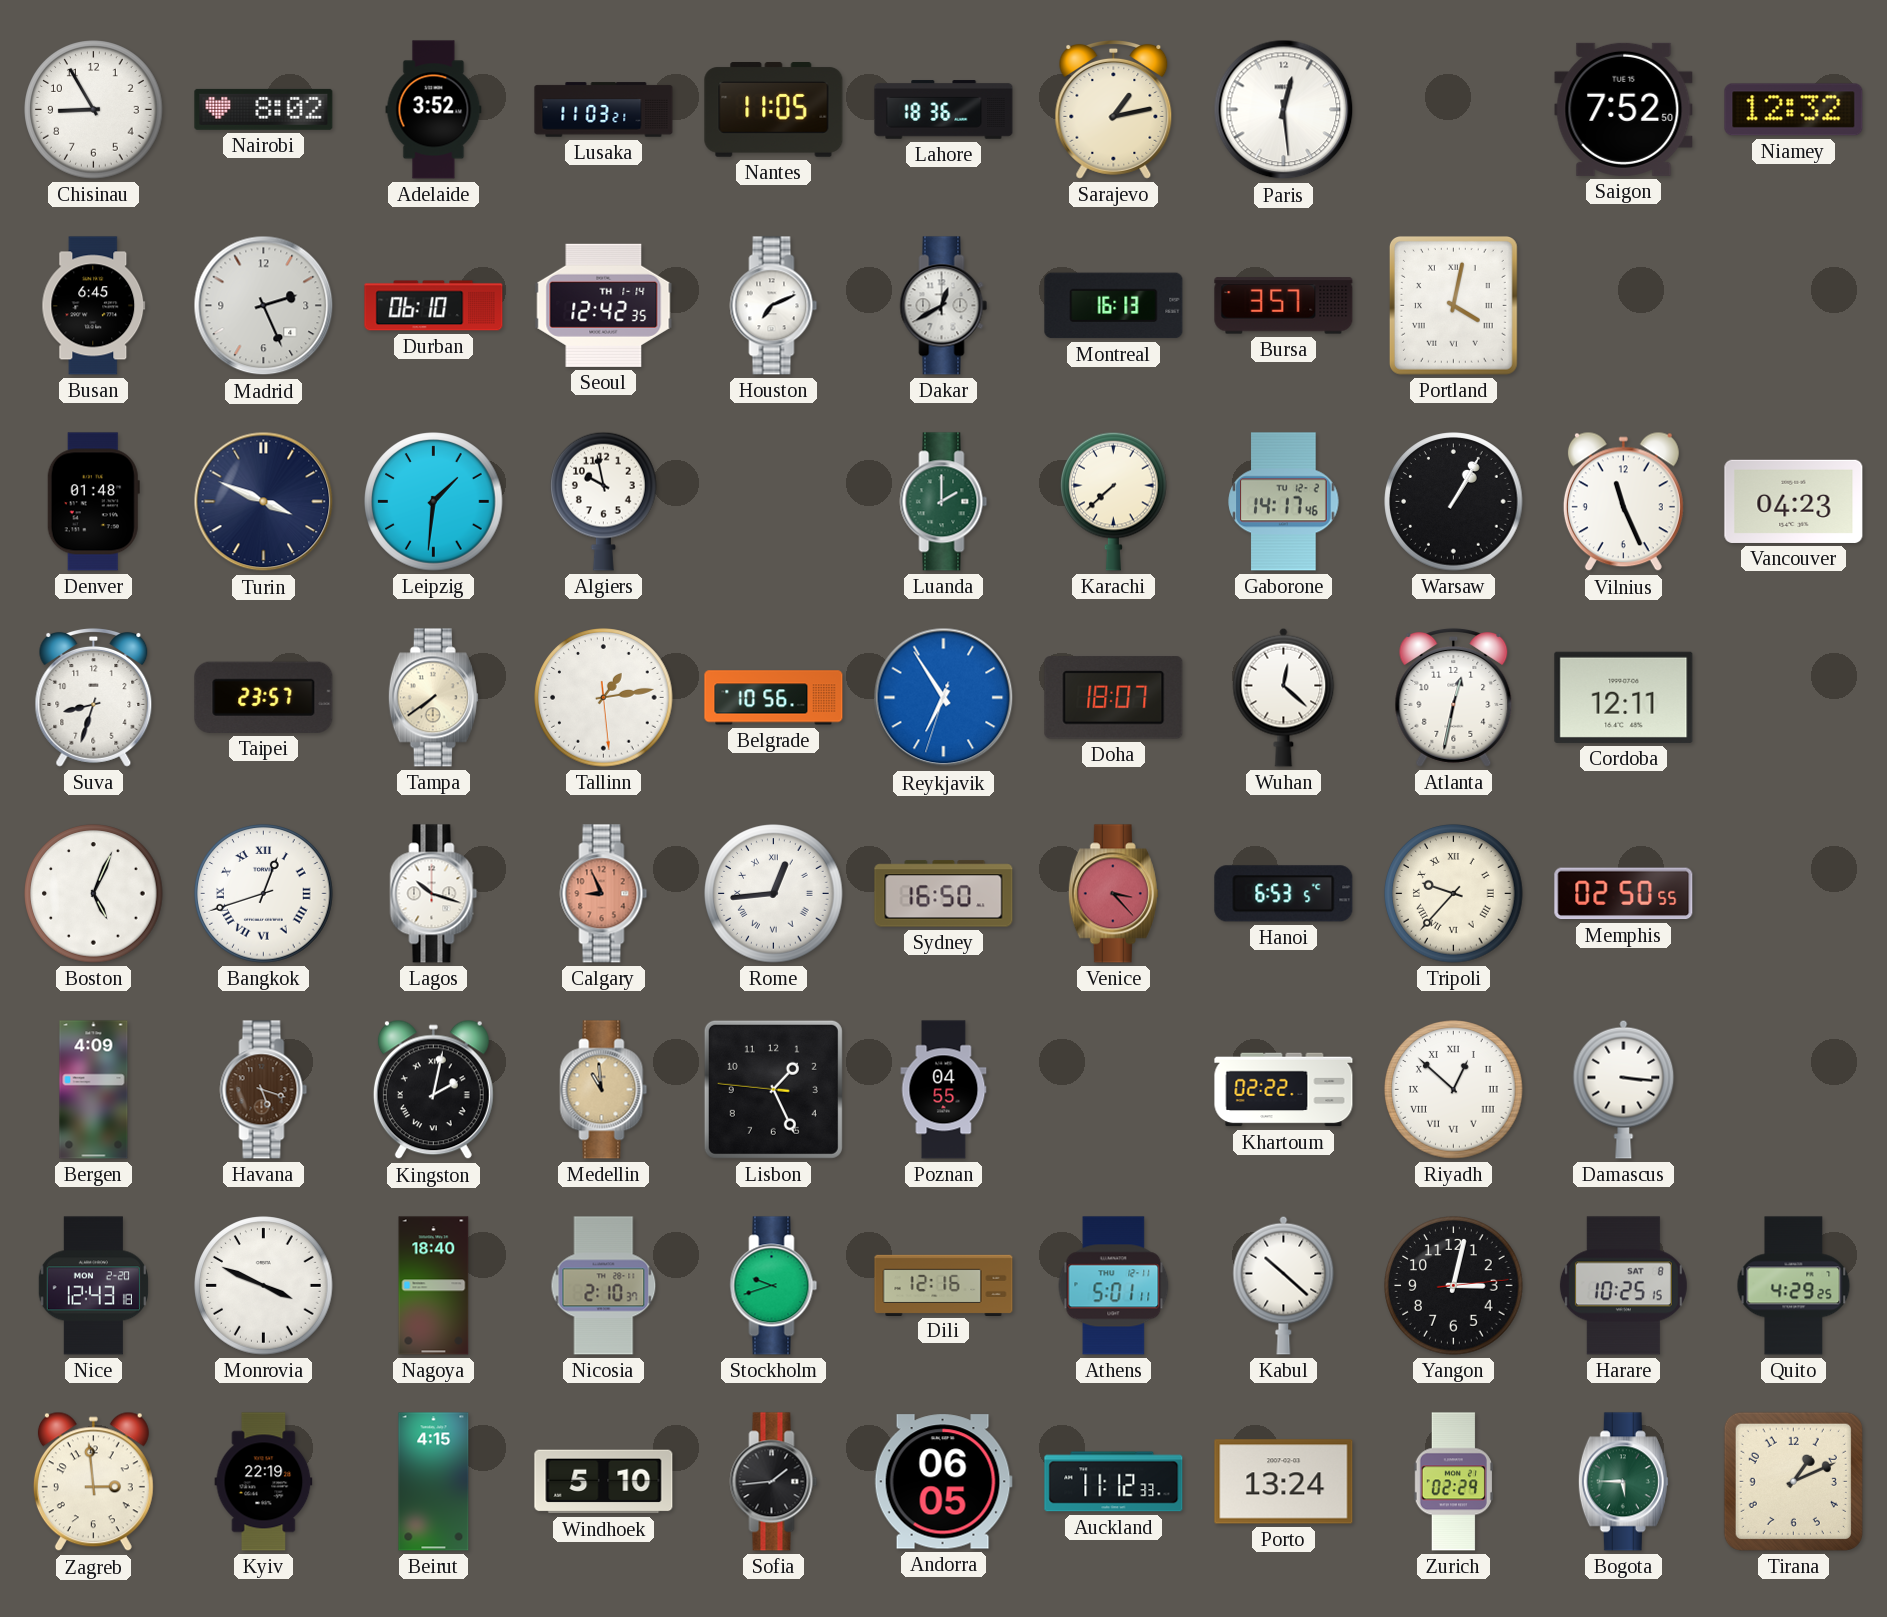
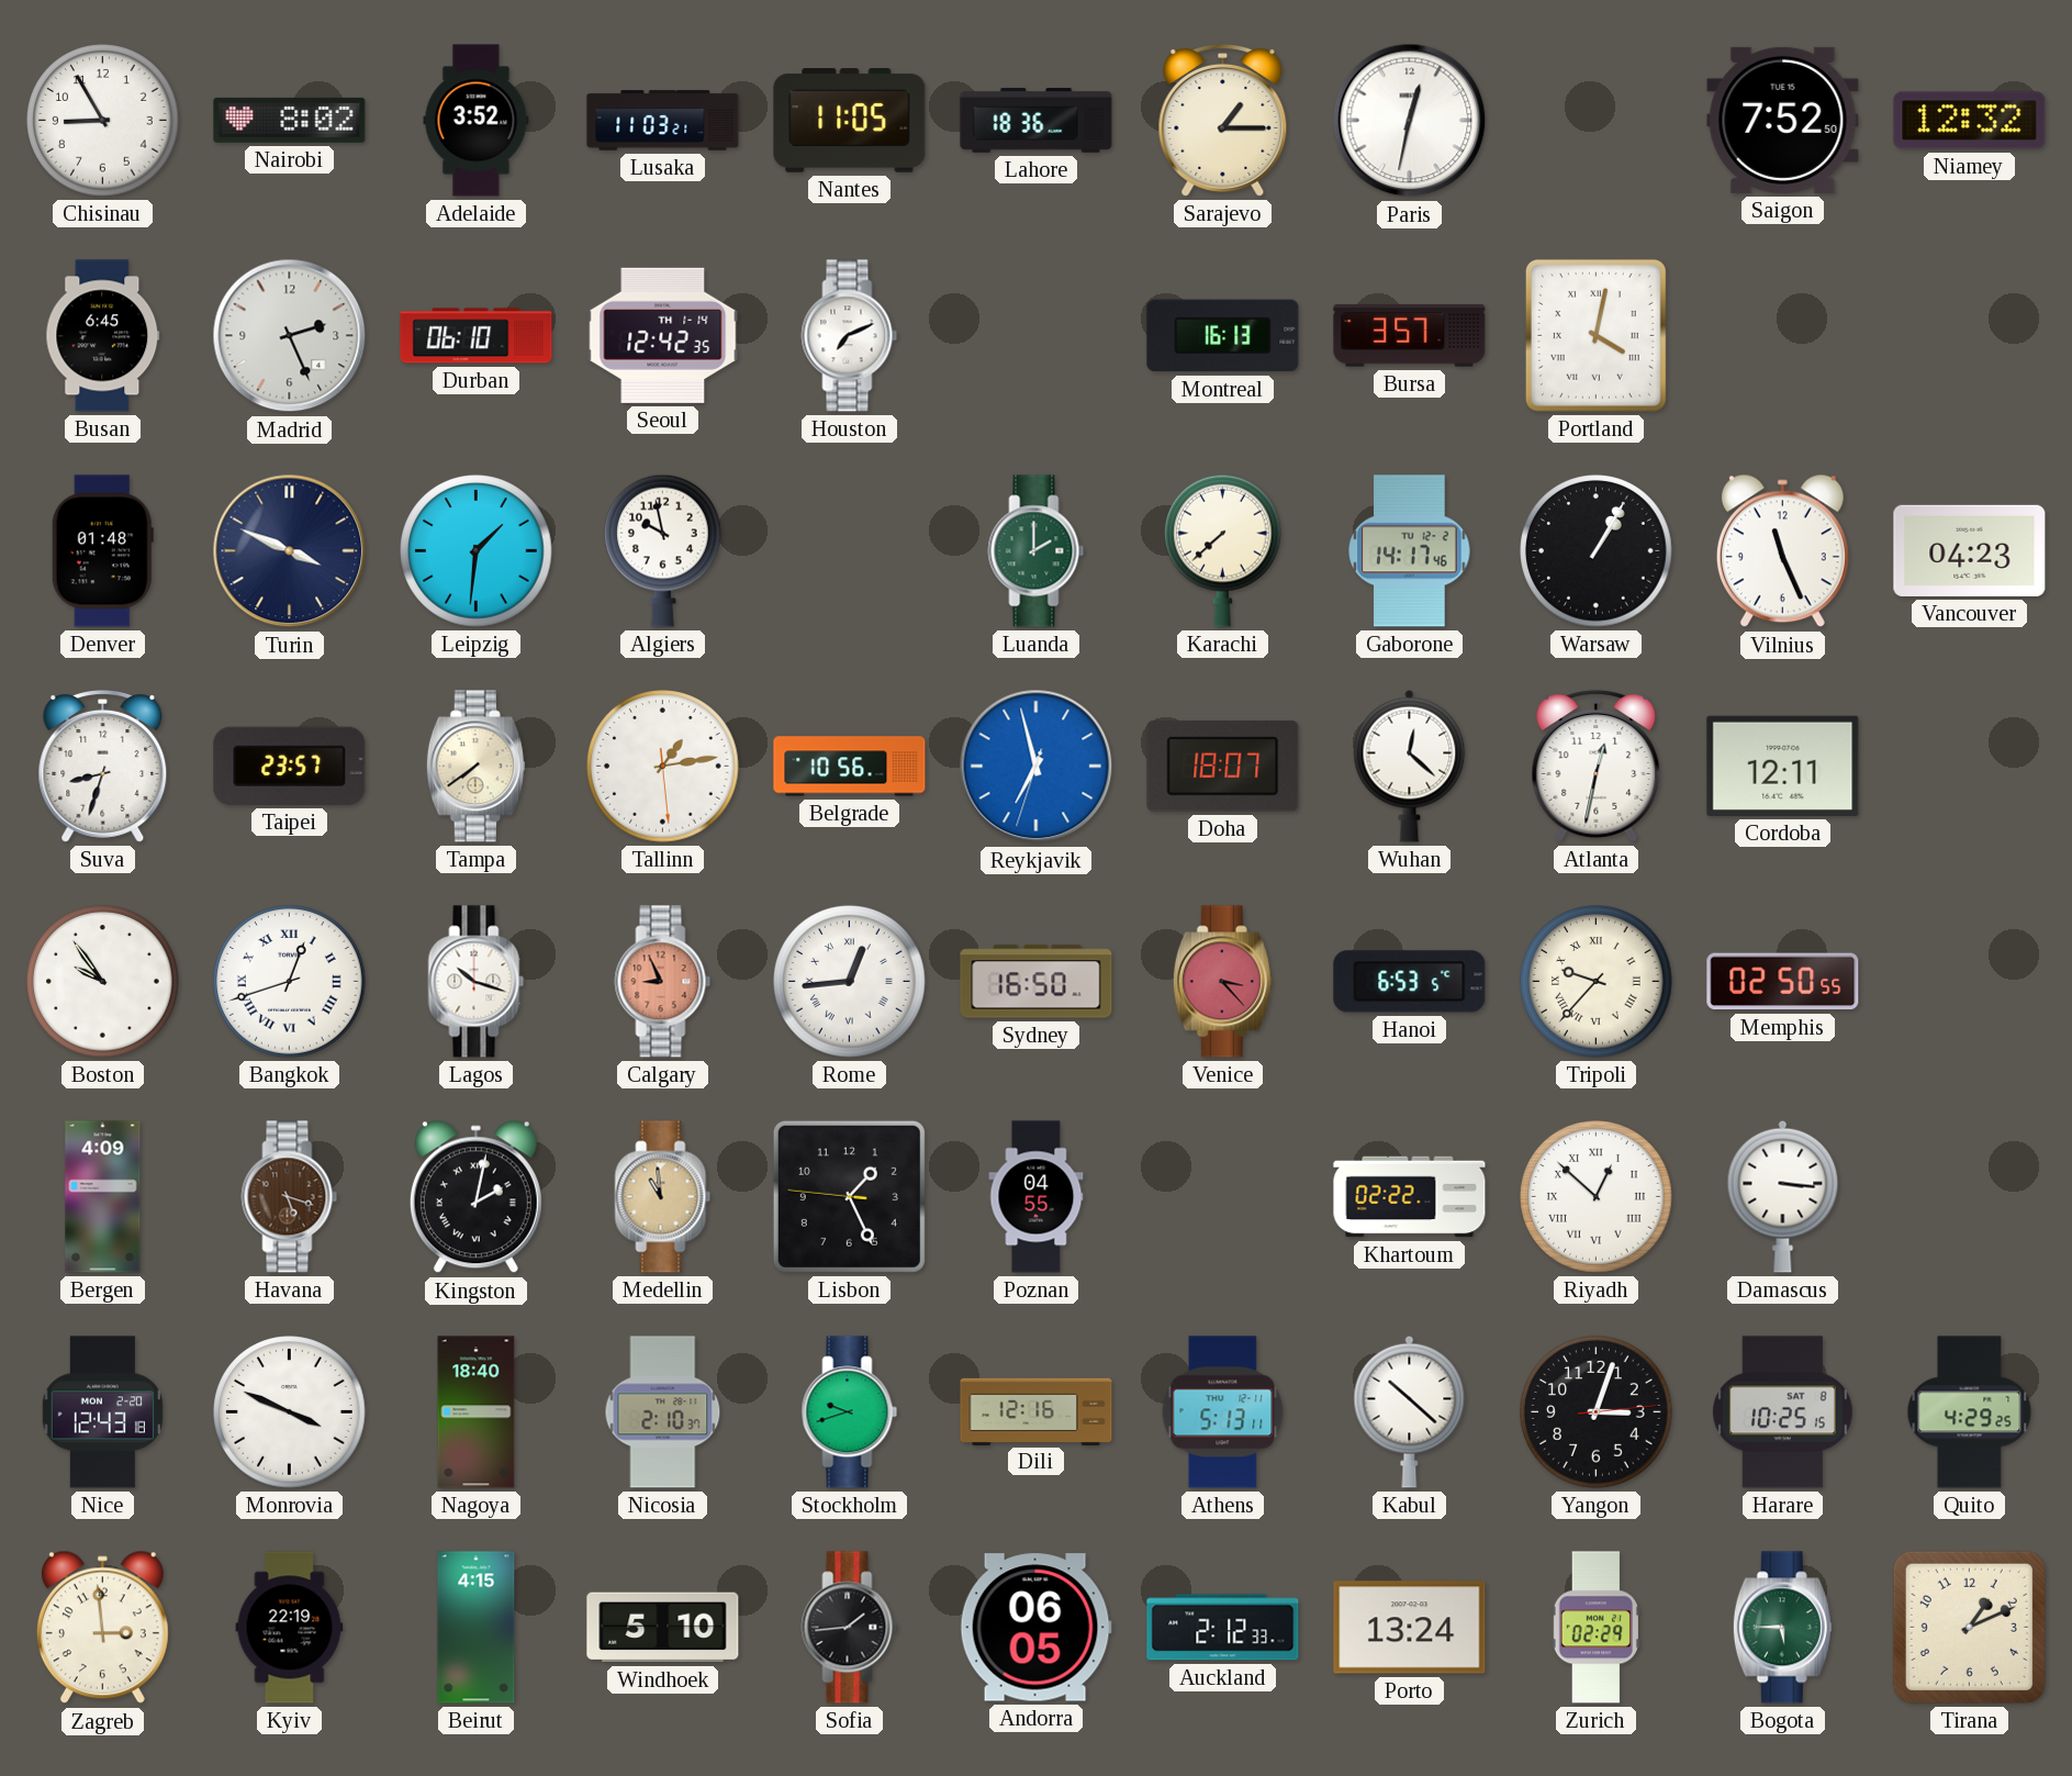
Sarajevo: 1:13 -> 1:15 (1223, 120)
Paris: 12:29 -> 12:32 (1410, 121)
Dakar: 12:40 -> none (944, 306)
Reykjavik: 6:54 -> 6:57 (1037, 767)
Boston: 5:04 -> 9:54 (103, 982)
Athens: 5:01 -> 5:13 (1223, 1412)
Yangon: 3:02 -> 3:03 (1597, 1412)
Auckland: 11:12 -> 2:12 (1223, 1628)
